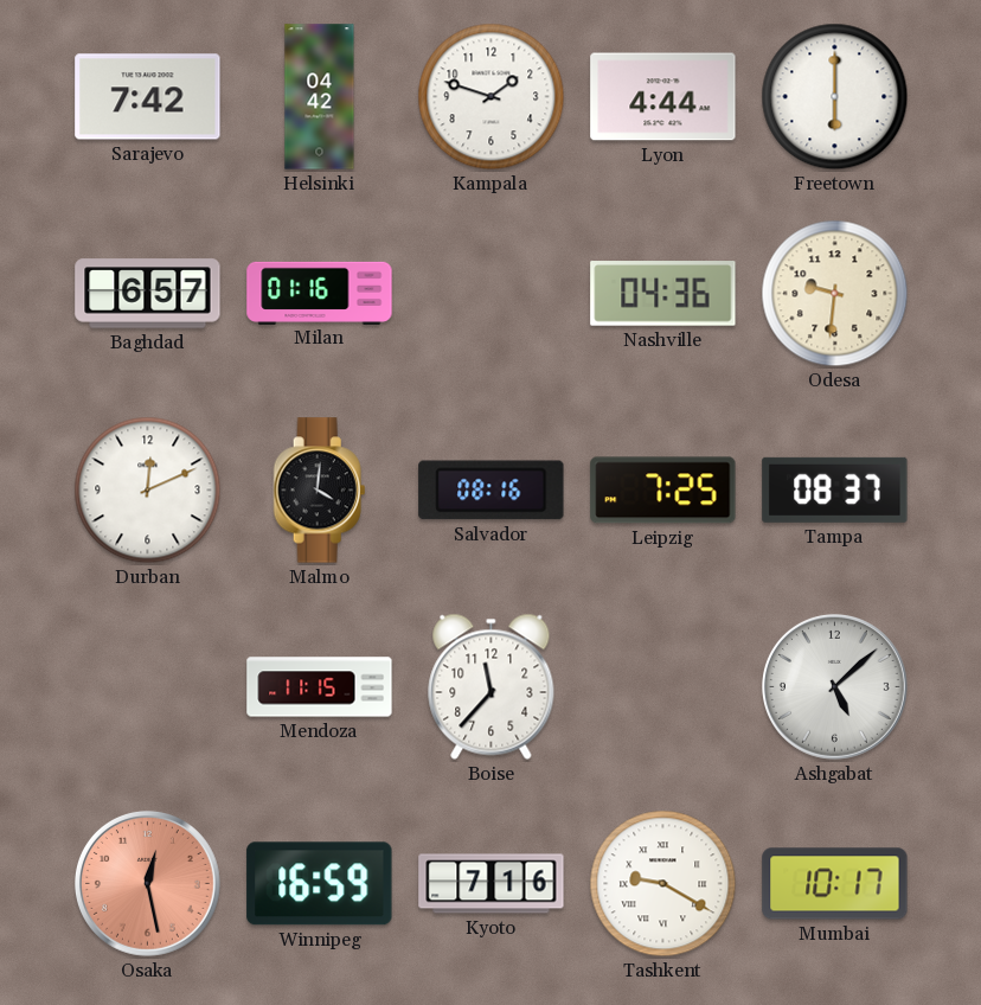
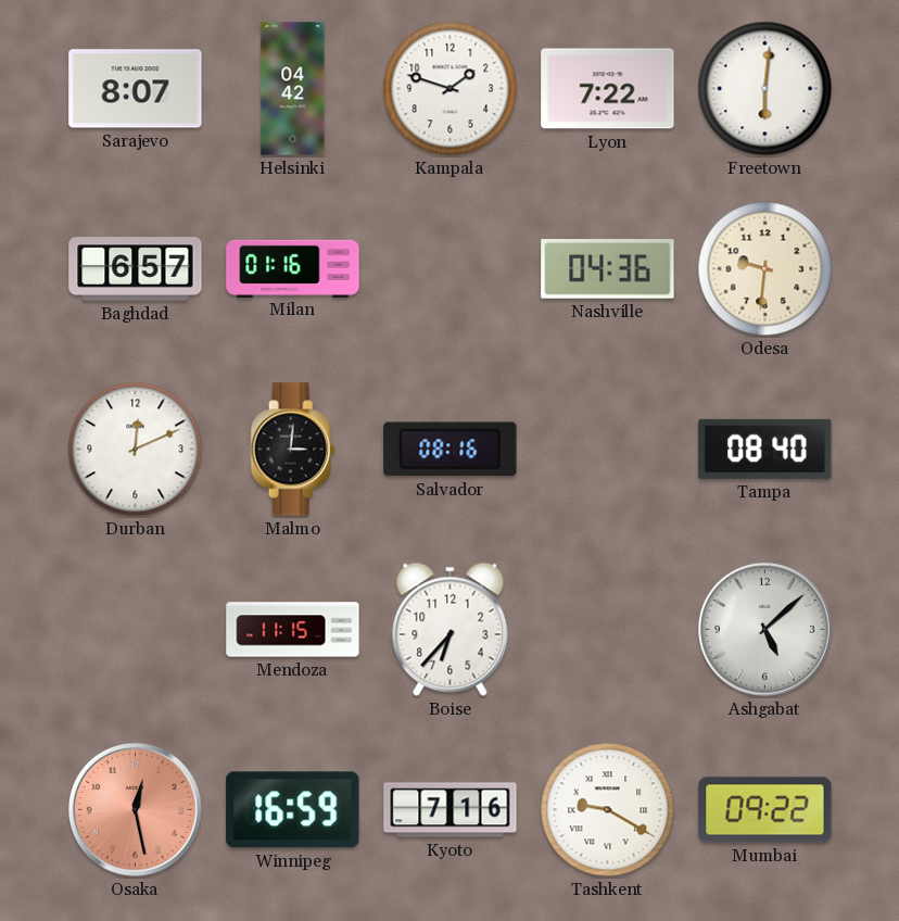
Sarajevo: 7:42 -> 8:07 (136, 89)
Lyon: 4:44 -> 7:22 (608, 89)
Freetown: 6:00 -> 6:01 (765, 89)
Malmo: 4:01 -> 3:01 (293, 450)
Leipzig: 7:25 -> none (663, 491)
Tampa: 08:37 -> 08:40 (765, 449)
Boise: 11:37 -> 6:37 (451, 629)
Mumbai: 10:17 -> 09:22 (765, 810)
